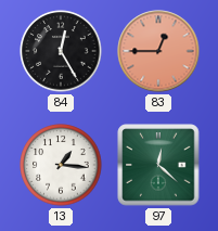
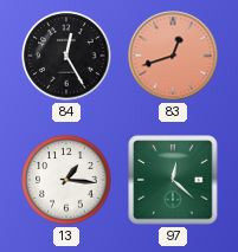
83: 12:45 -> 12:42 (173, 56)
